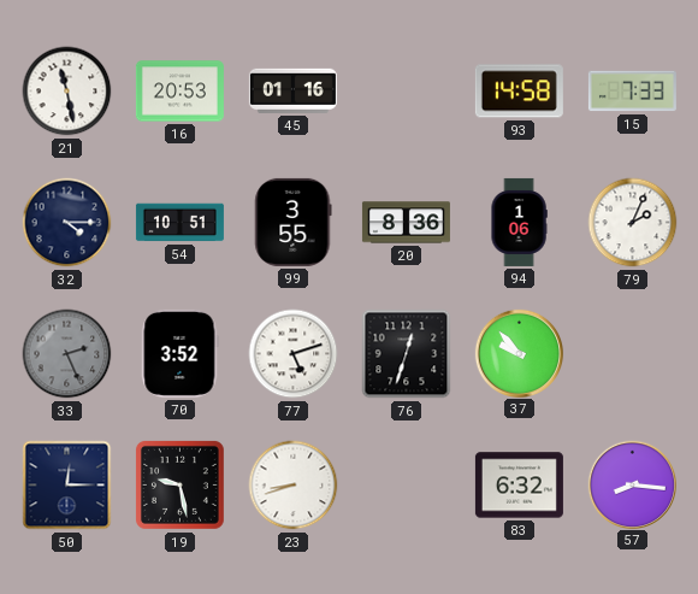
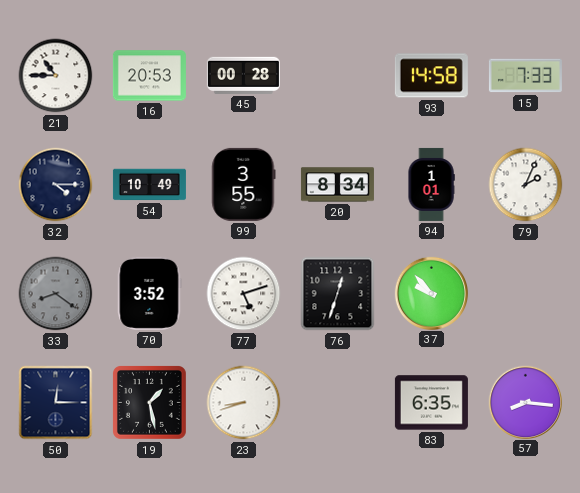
21: 11:28 -> 10:45 (56, 76)
45: 01:16 -> 00:28 (243, 75)
54: 10:51 -> 10:49 (149, 185)
20: 8:36 -> 8:34 (337, 185)
94: 1:06 -> 1:01 (431, 184)
33: 2:26 -> 8:21 (56, 294)
19: 9:28 -> 1:28 (149, 402)
83: 6:32 -> 6:35 (431, 403)
